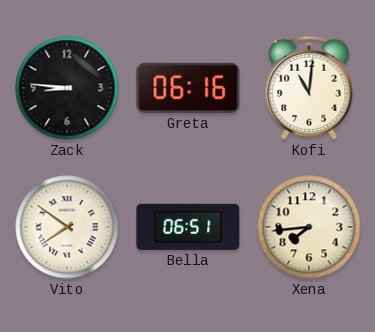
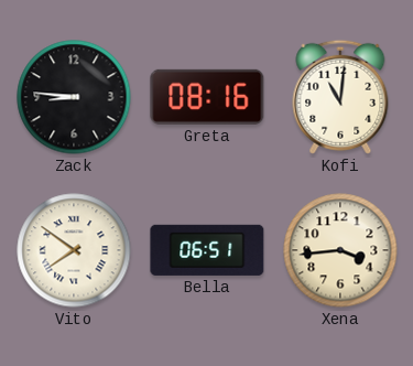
Greta: 06:16 -> 08:16 (207, 97)
Xena: 7:44 -> 3:44 (340, 250)
